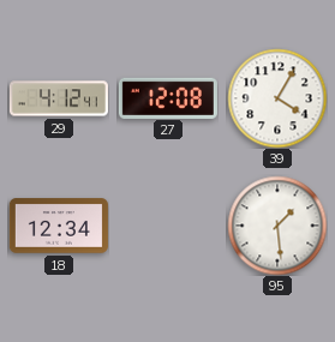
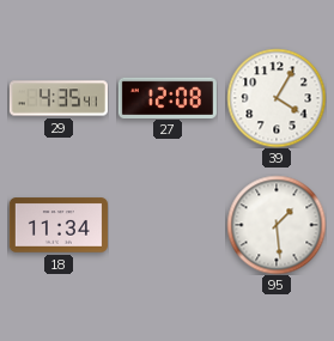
29: 4:12 -> 4:35 (59, 98)
18: 12:34 -> 11:34 (59, 225)
